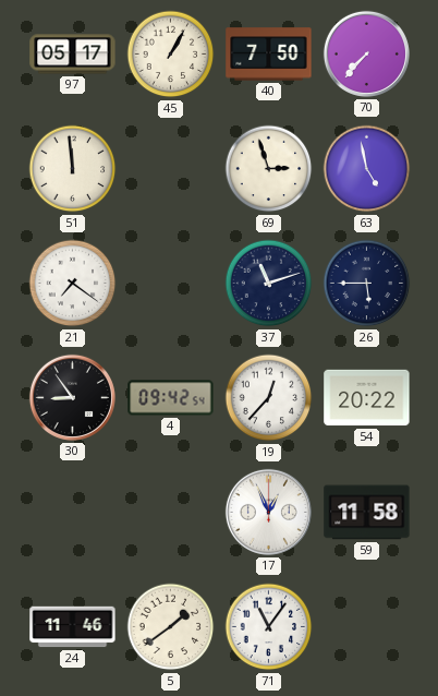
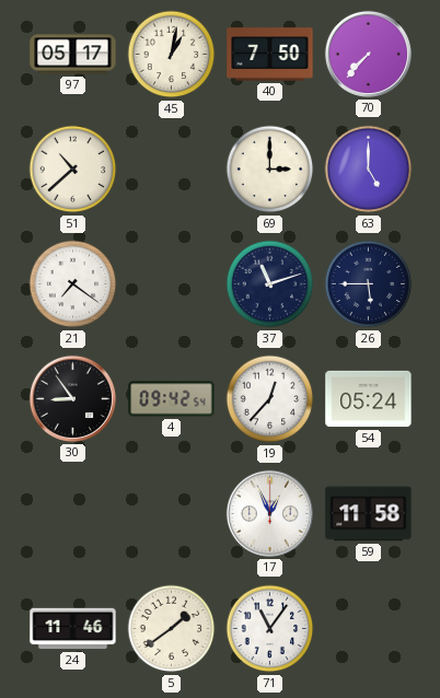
45: 1:05 -> 1:02 (172, 55)
51: 11:59 -> 10:38 (73, 170)
69: 2:57 -> 3:00 (270, 170)
63: 4:58 -> 5:00 (369, 170)
54: 20:22 -> 05:24 (369, 399)
